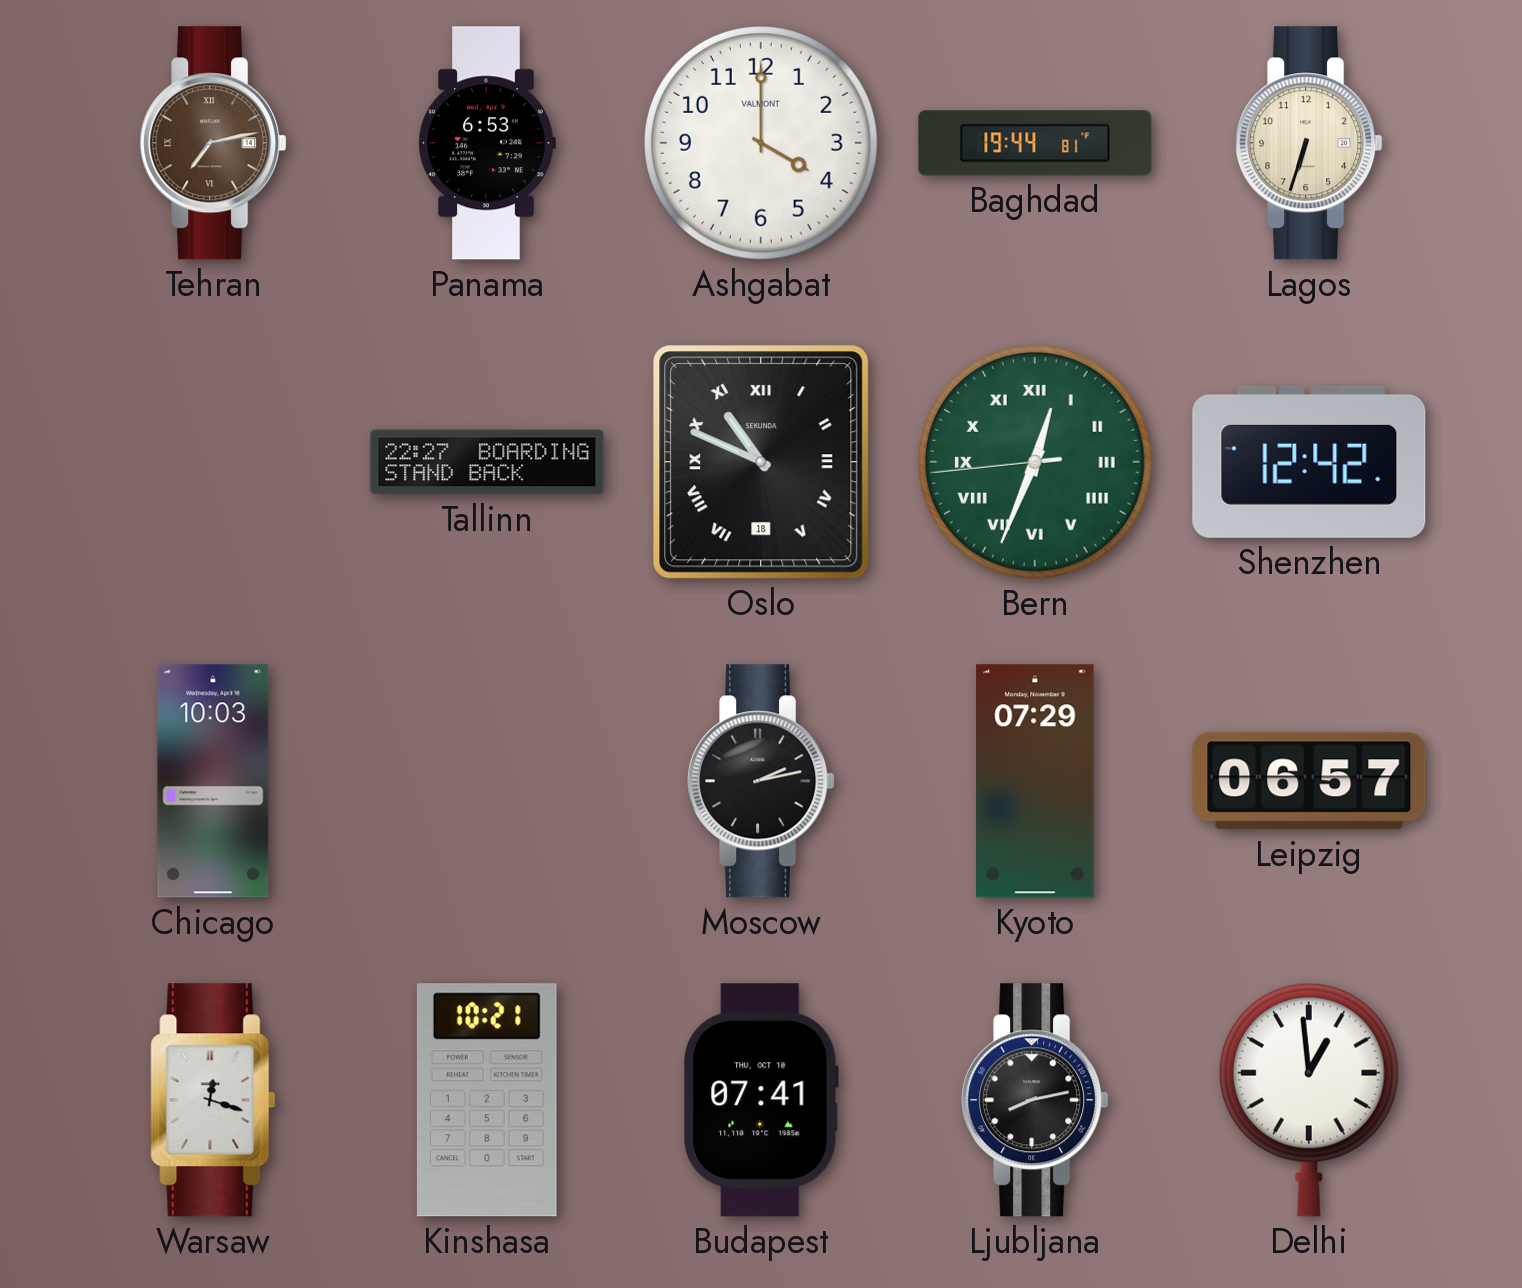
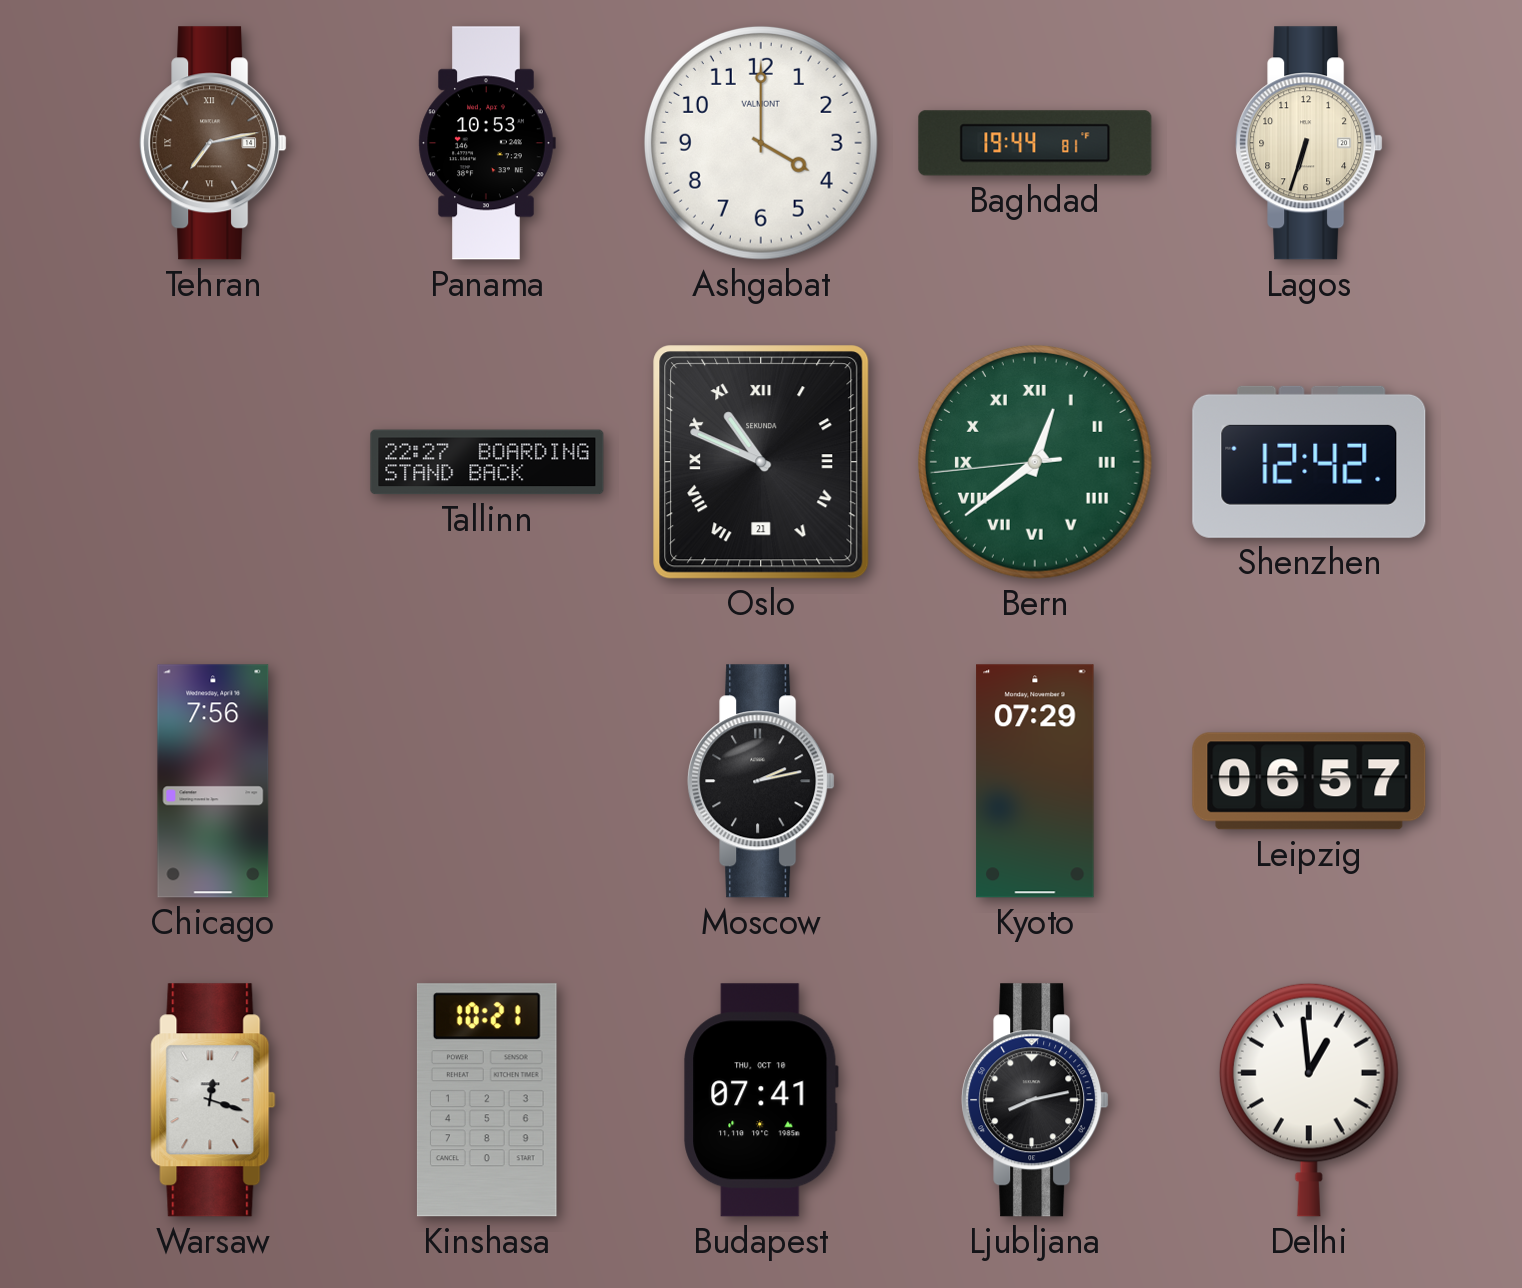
Panama: 6:53 -> 10:53 (487, 143)
Oslo date: 18 -> 21 (761, 462)
Bern: 12:33 -> 12:38 (1035, 462)
Chicago: 10:03 -> 7:56 (213, 781)
